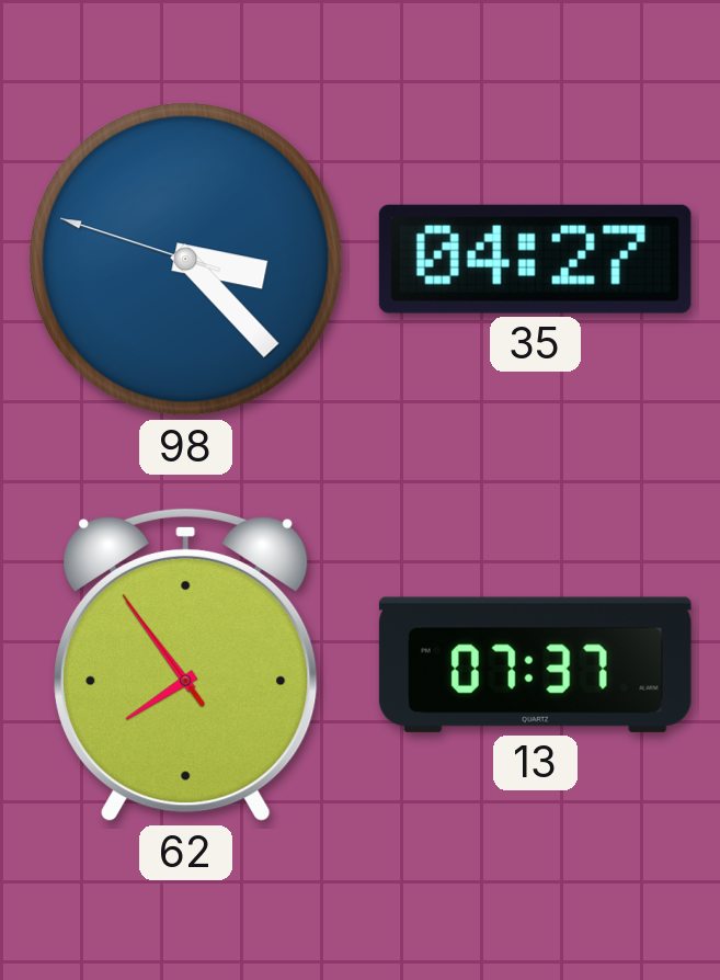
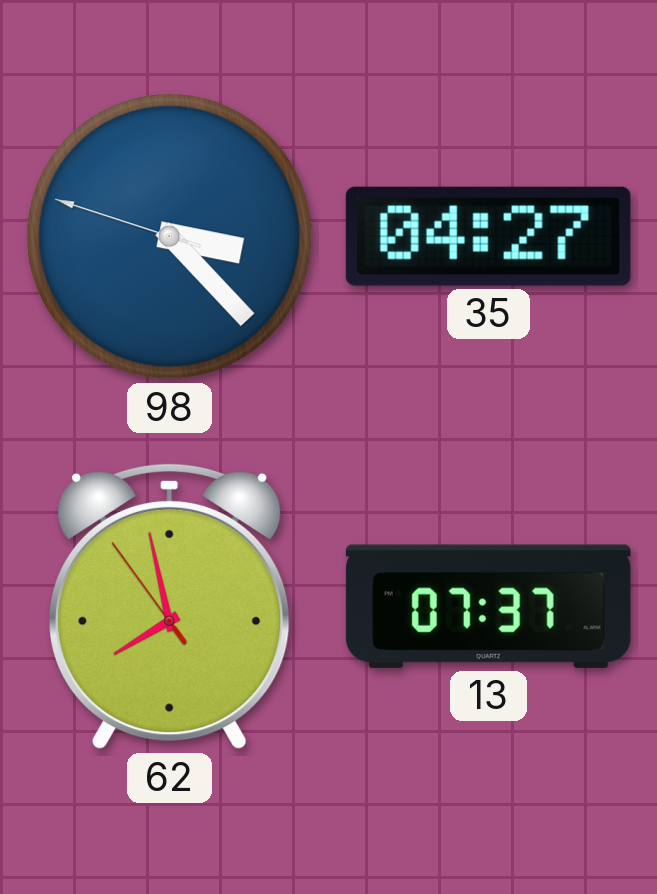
62: 7:53 -> 7:57 (170, 606)
